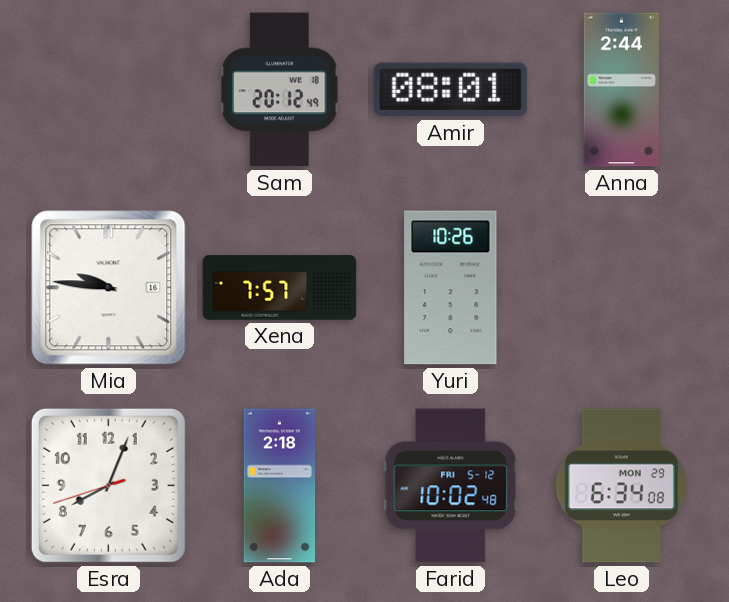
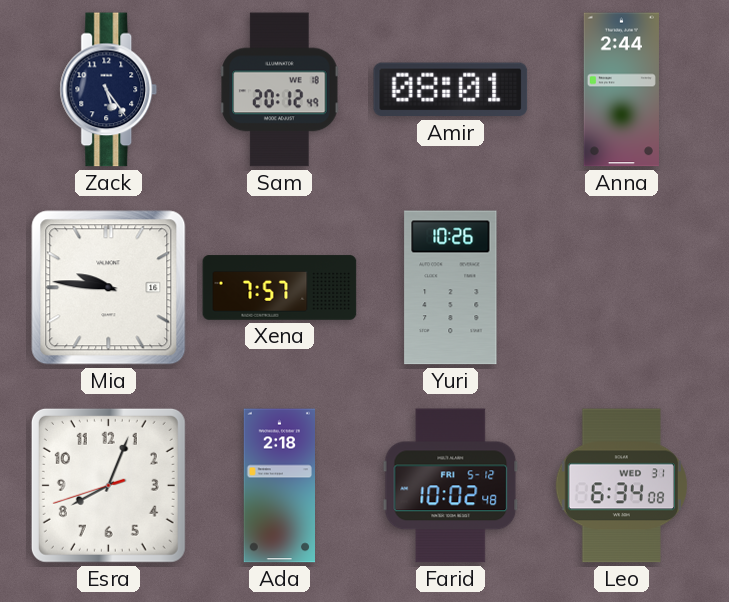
Zack: none -> 5:24 (109, 90)
Leo date: MON 29 -> WED 31 (621, 486)
